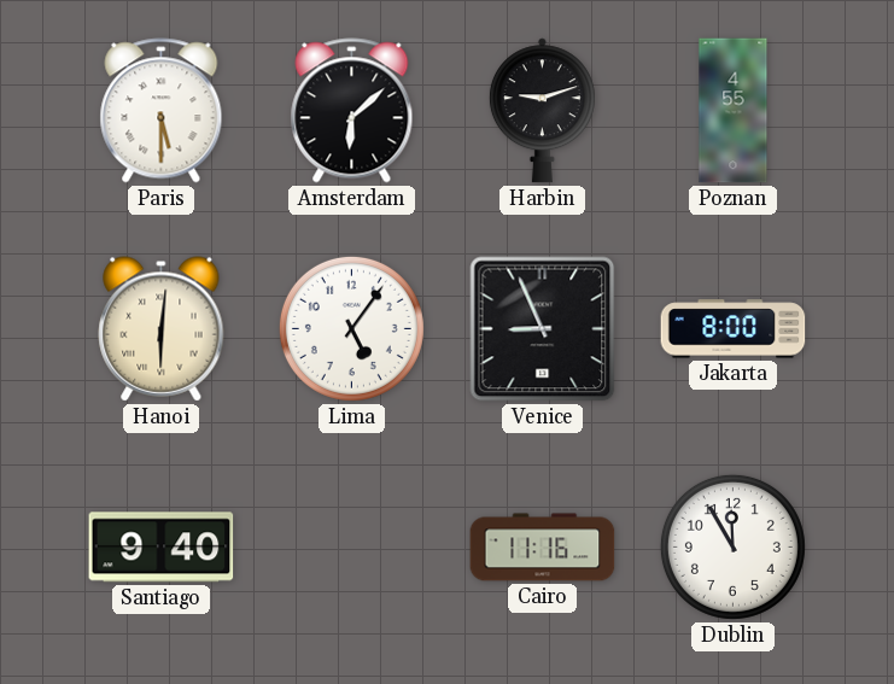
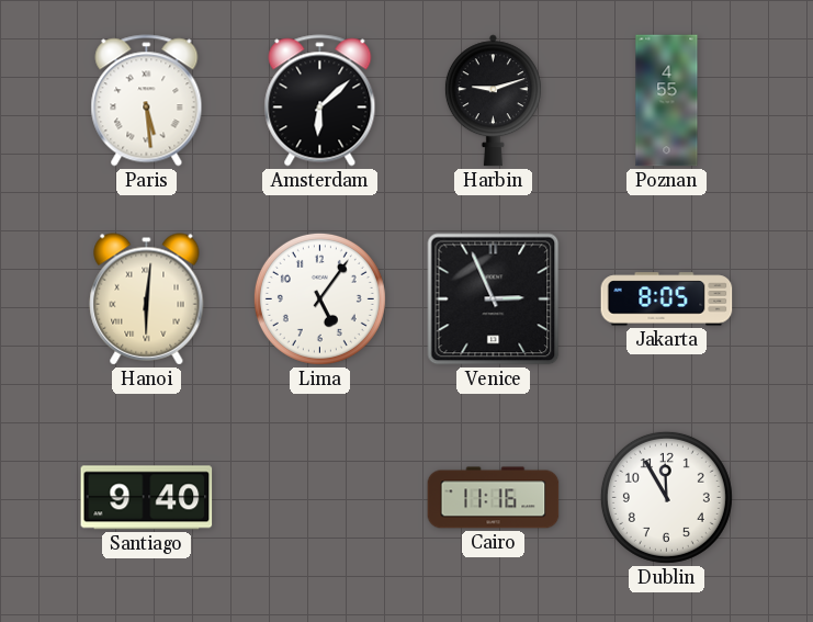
Paris: 5:30 -> 5:29 (147, 101)
Venice: 8:56 -> 2:56 (494, 299)
Jakarta: 8:00 -> 8:05 (667, 299)
